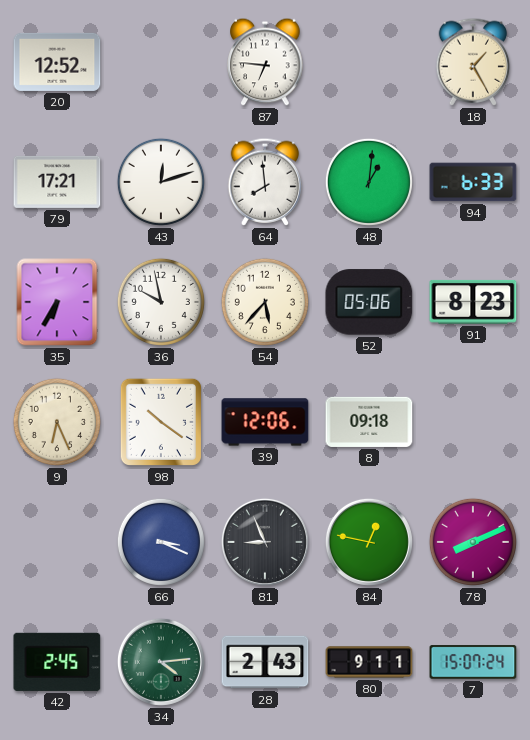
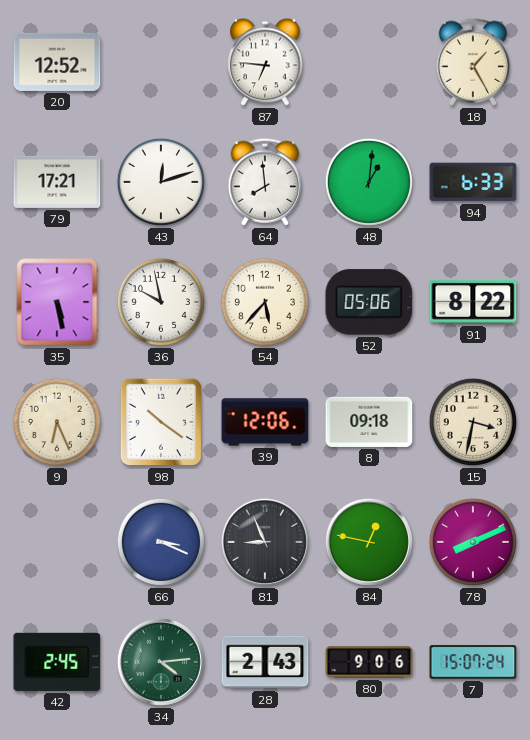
35: 6:35 -> 5:28 (57, 302)
91: 8:23 -> 8:22 (473, 302)
15: none -> 3:32 (473, 422)
80: 9:11 -> 9:06 (369, 662)
